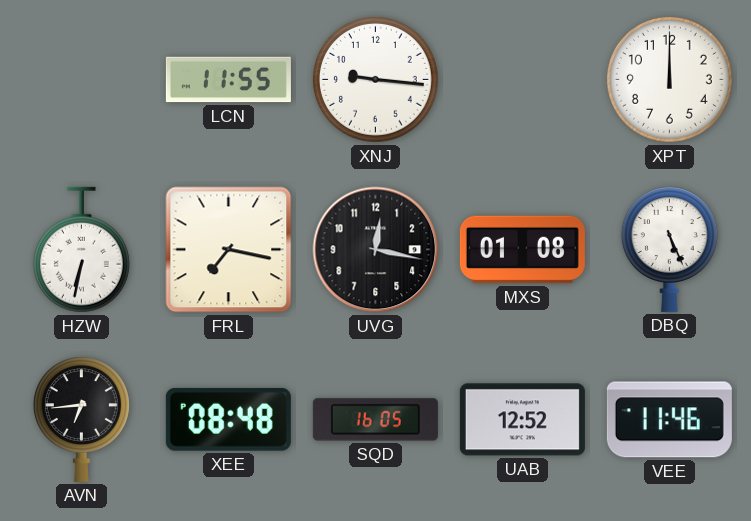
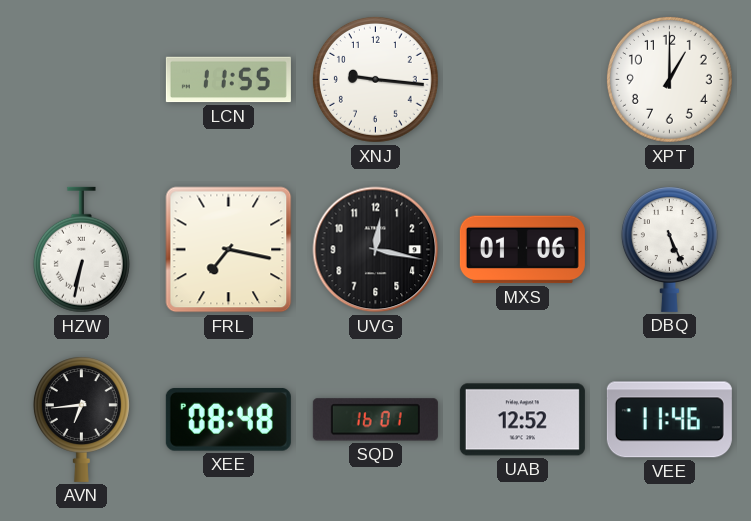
XPT: 12:00 -> 1:00 (669, 79)
MXS: 01:08 -> 01:06 (522, 250)
SQD: 16:05 -> 16:01 (375, 420)
